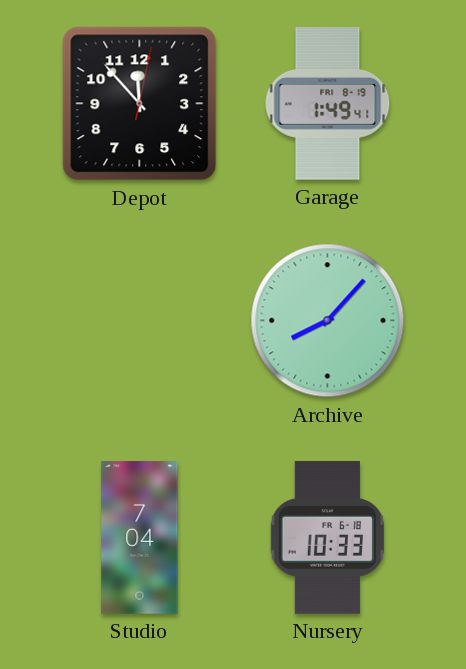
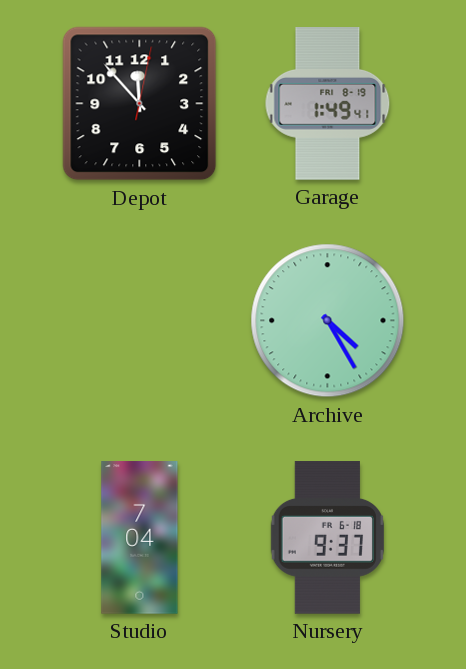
Archive: 8:07 -> 4:25 (328, 321)
Nursery: 10:33 -> 9:37 (327, 538)
